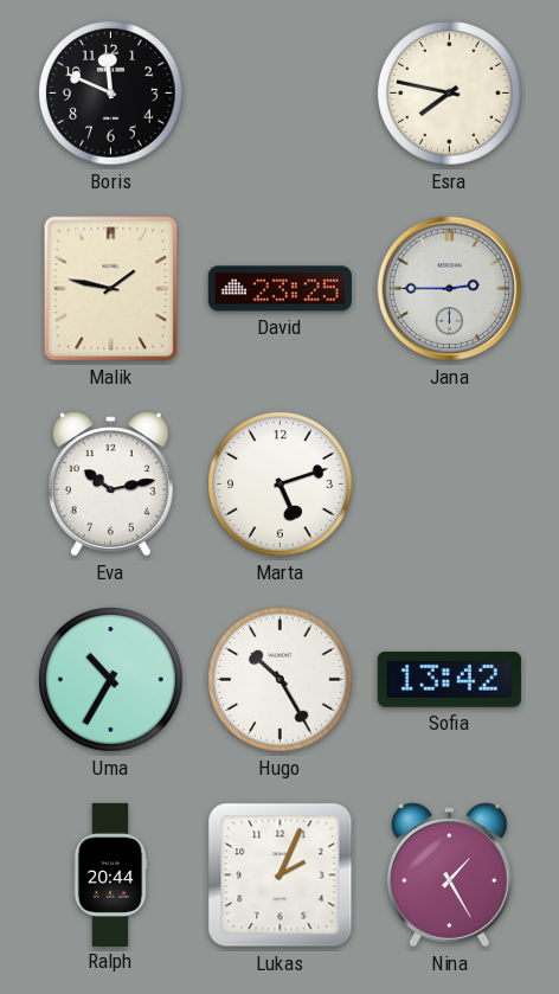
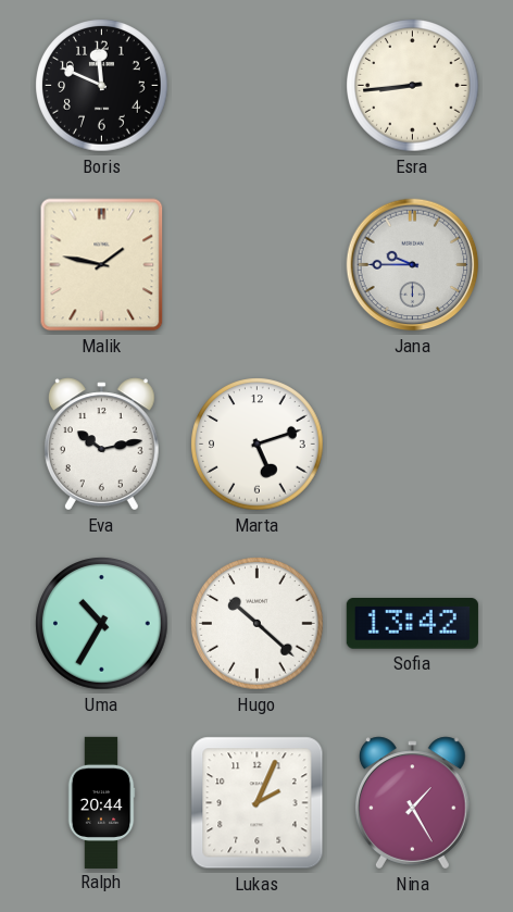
Esra: 7:47 -> 8:44 (413, 86)
David: 23:25 -> none (279, 289)
Jana: 2:45 -> 9:45 (413, 265)
Hugo: 10:25 -> 10:22 (258, 624)
